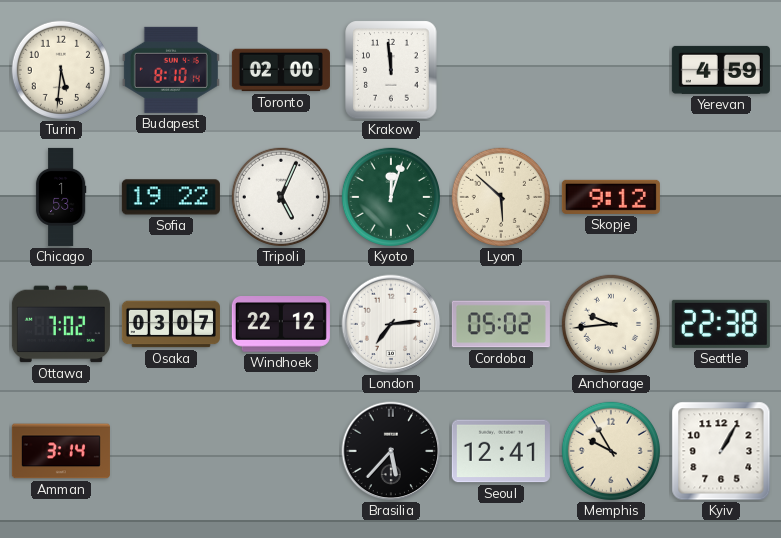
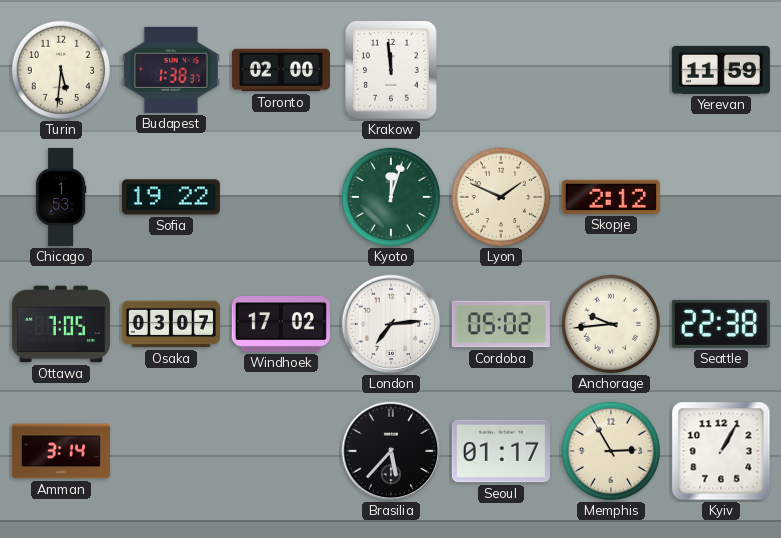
Budapest: 8:10 -> 1:38 (171, 70)
Yerevan: 4:59 -> 11:59 (721, 70)
Tripoli: 5:04 -> none (281, 197)
Lyon: 5:52 -> 1:49 (501, 197)
Skopje: 9:12 -> 2:12 (611, 197)
Ottawa: 7:02 -> 7:05 (61, 324)
Windhoek: 22:12 -> 17:02 (281, 324)
Seoul: 12:41 -> 01:17 (501, 451)
Memphis: 9:55 -> 2:55 (611, 451)
